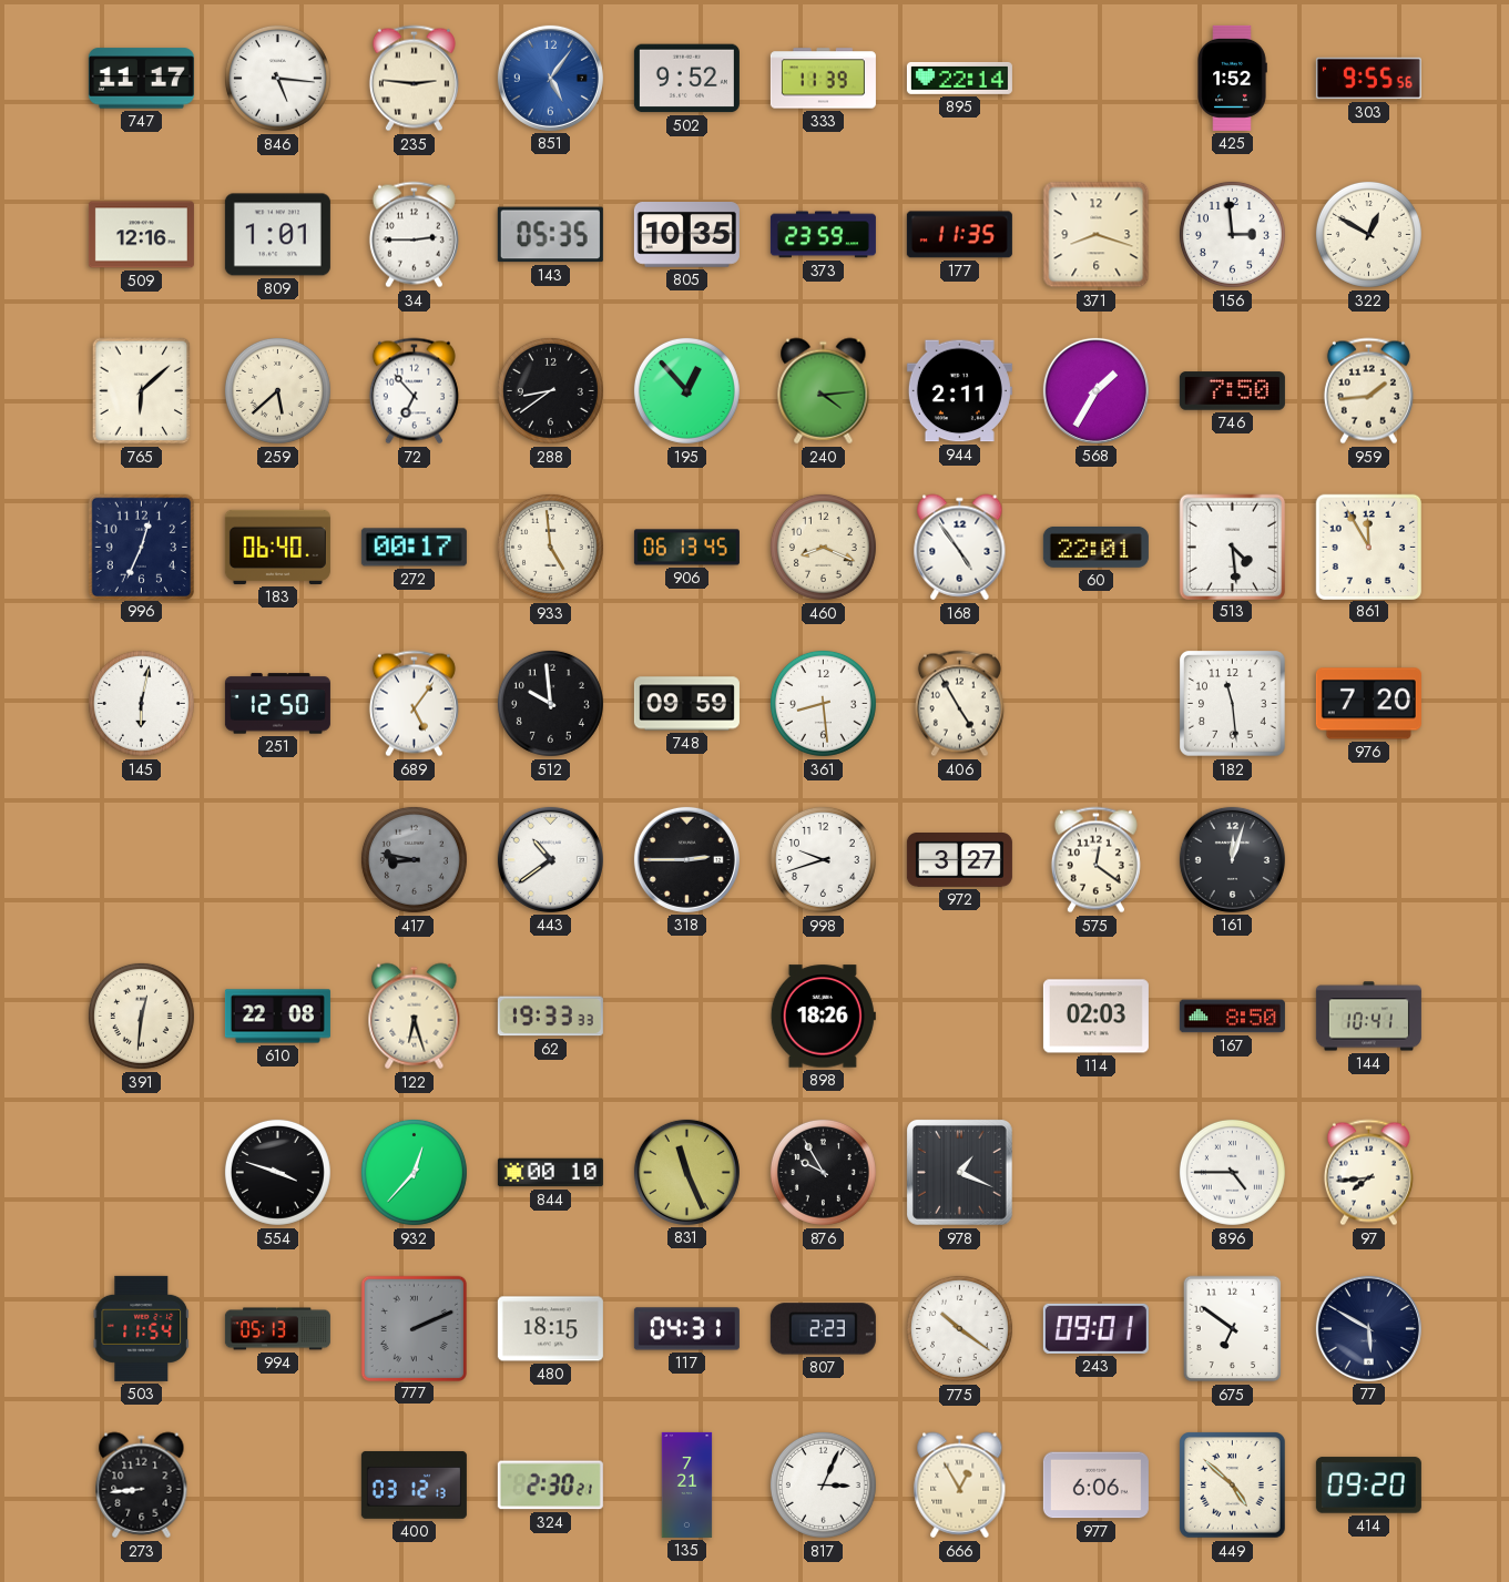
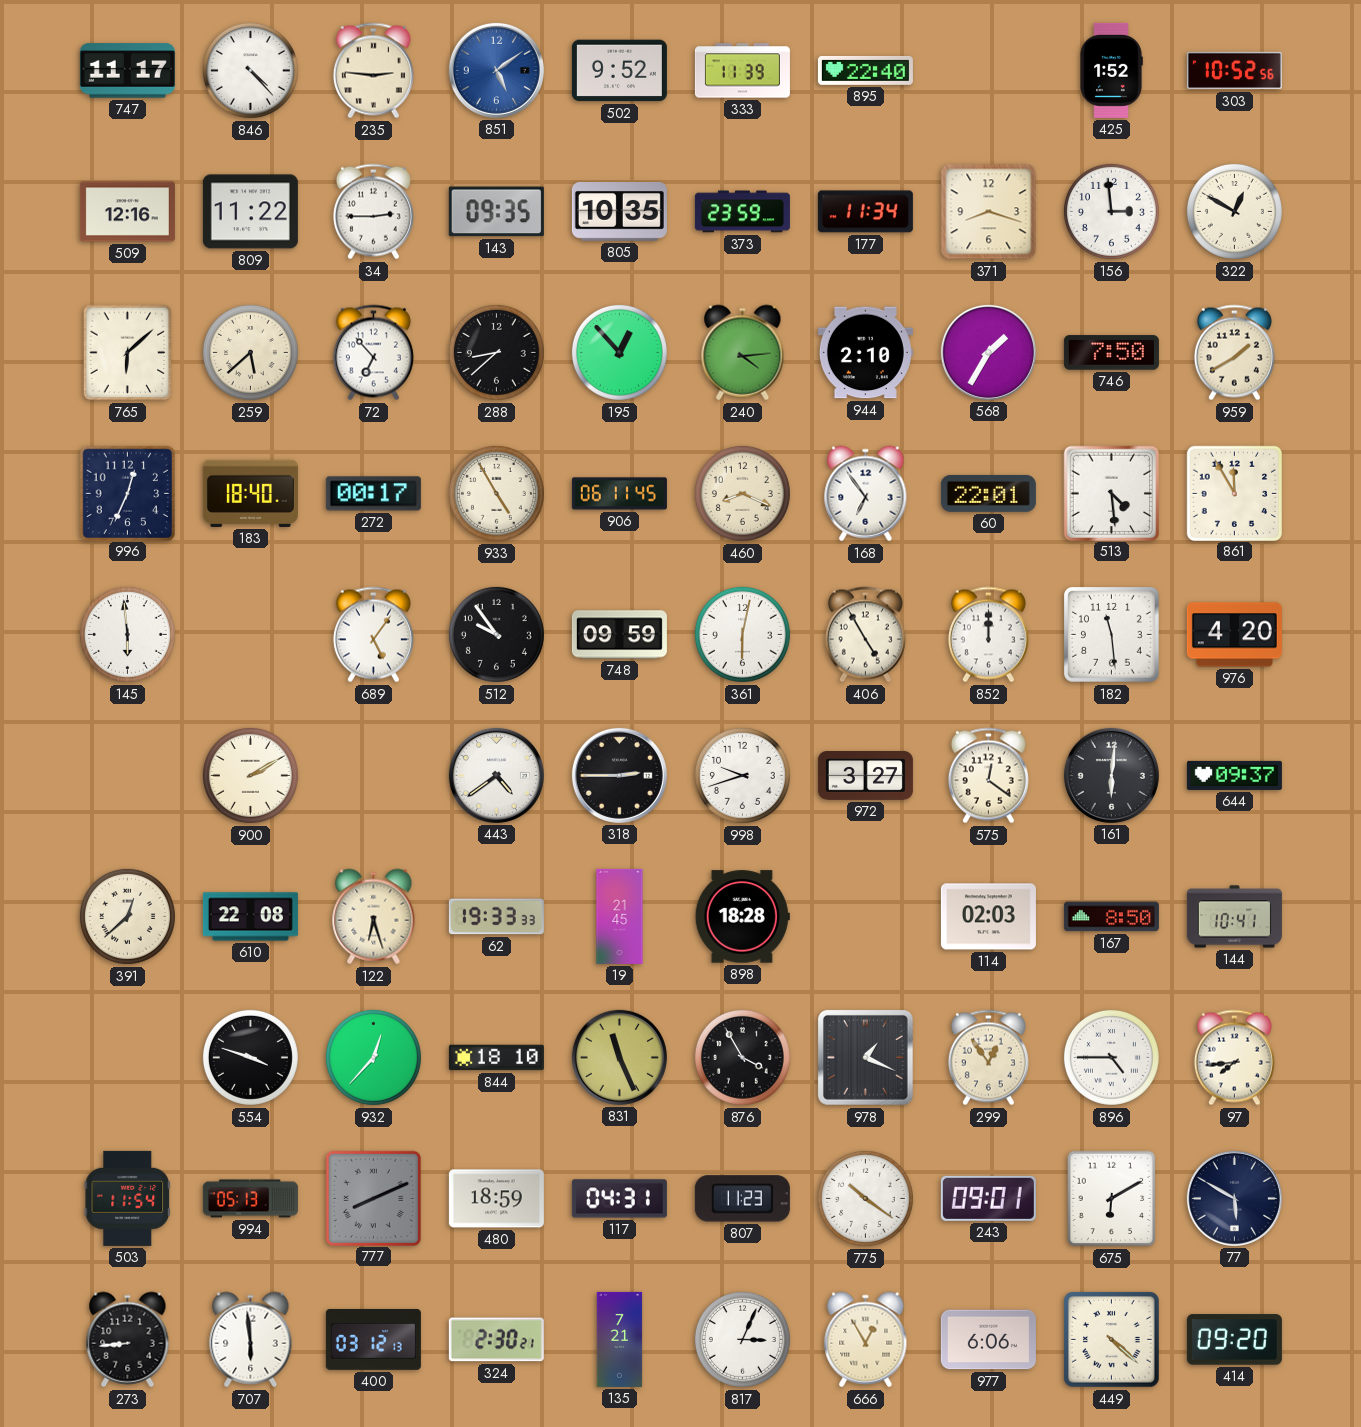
846: 5:16 -> 4:23 (250, 70)
851: 5:06 -> 5:09 (496, 70)
895: 22:14 -> 22:40 (865, 70)
303: 9:55 -> 10:52 (1234, 71)
809: 1:01 -> 11:22 (250, 212)
143: 05:35 -> 09:35 (496, 212)
177: 11:35 -> 11:34 (865, 212)
288: 8:39 -> 8:38 (496, 352)
944: 2:11 -> 2:10 (865, 353)
959: 1:44 -> 1:40 (1234, 353)
183: 06:40 -> 18:40 (250, 493)
933: 4:59 -> 4:55 (496, 493)
906: 06:13 -> 06:11 (619, 494)
168: 4:54 -> 6:54 (866, 494)
145: 6:02 -> 5:59 (127, 634)
251: 12:50 -> none (277, 704)
512: 9:59 -> 9:54 (496, 634)
361: 8:29 -> 6:02 (742, 634)
852: none -> 12:00 (988, 635)
976: 7:20 -> 4:20 (1234, 635)
900: none -> 2:10 (250, 775)
417: 8:47 -> none (414, 859)
443: 10:39 -> 4:39 (496, 775)
161: 12:03 -> 6:01 (1111, 775)
644: none -> 09:37 (1234, 775)
391: 12:31 -> 12:38 (127, 916)
19: none -> 21:45 (620, 916)
898: 18:26 -> 18:28 (742, 917)
844: 00:10 -> 18:10 (496, 1058)
876: 9:55 -> 3:55 (742, 1057)
299: none -> 12:54 (988, 1058)
777: 2:11 -> 8:11 (373, 1198)
480: 18:15 -> 18:59 (496, 1199)
807: 2:23 -> 11:23 (742, 1199)
675: 6:51 -> 6:10 (1112, 1199)
707: none -> 5:59 (251, 1340)
449: 4:52 -> 4:22 (1112, 1340)
